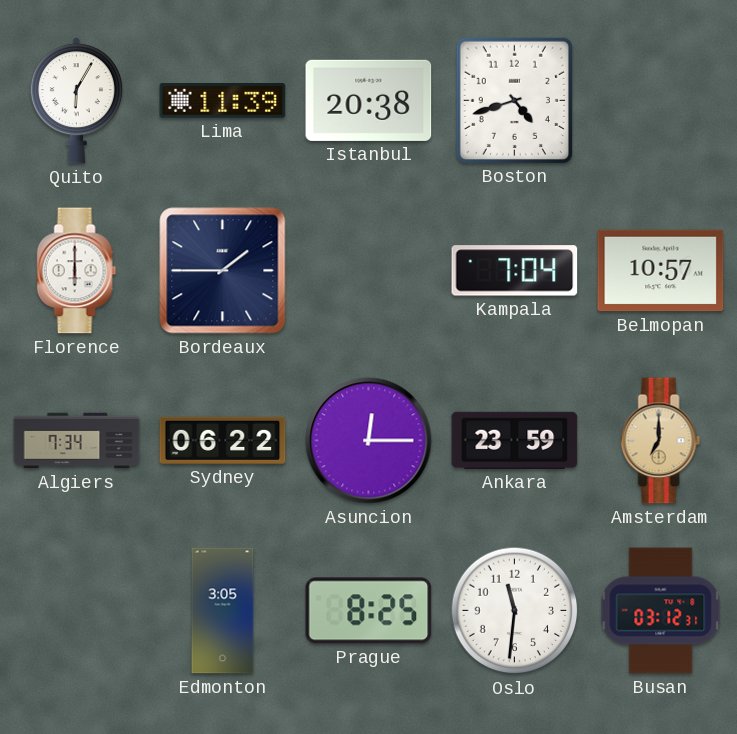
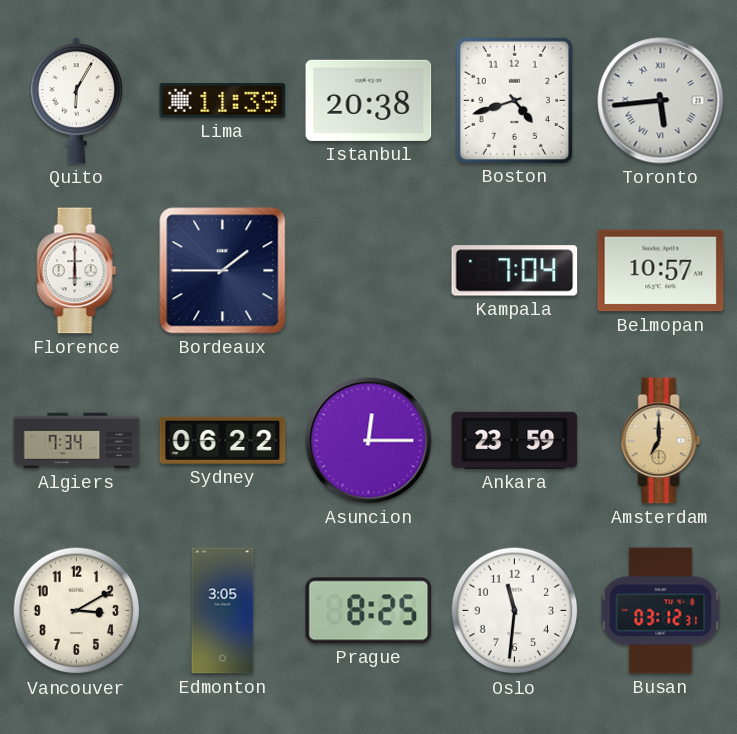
Toronto: none -> 5:44 (661, 101)
Vancouver: none -> 3:10 (77, 611)
